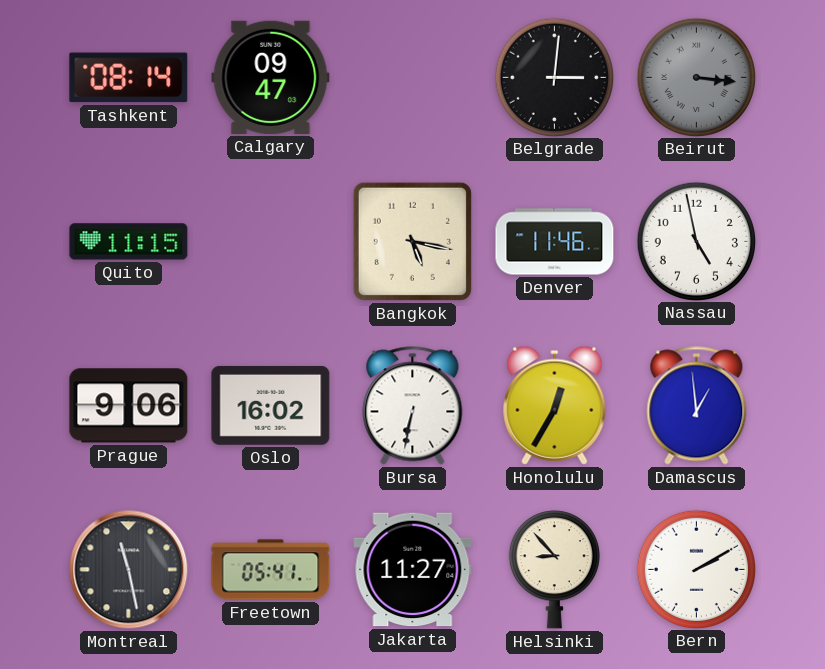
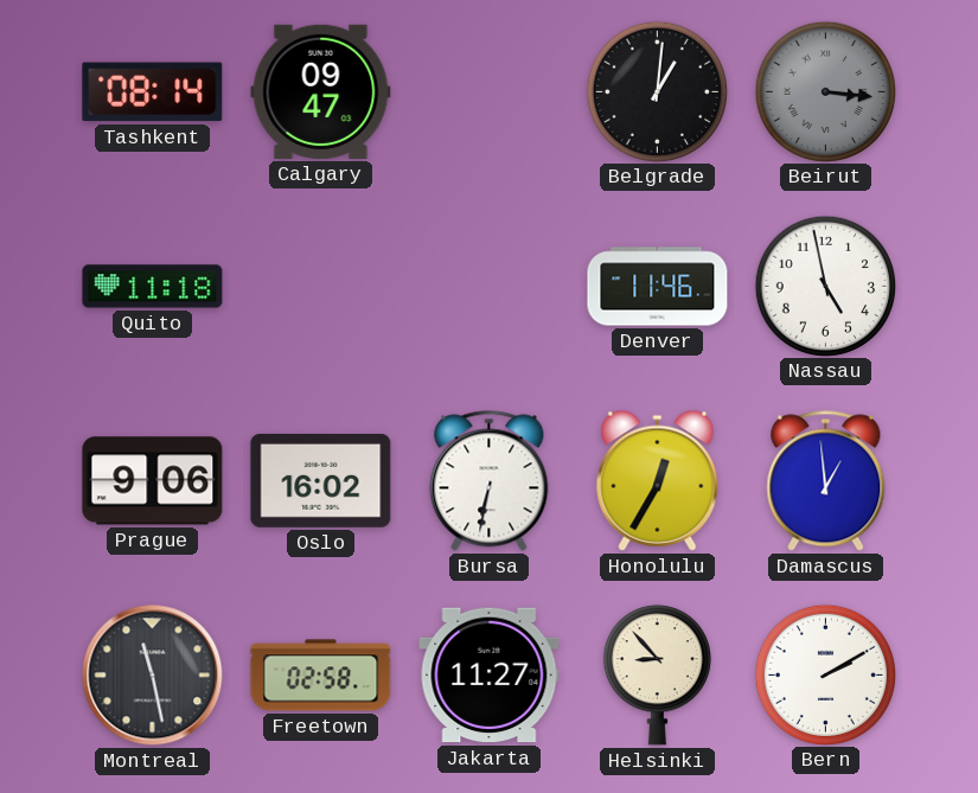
Belgrade: 3:01 -> 1:01 (657, 91)
Quito: 11:15 -> 11:18 (153, 287)
Bangkok: 5:17 -> none (412, 241)
Freetown: 05:41 -> 02:58 (321, 676)
